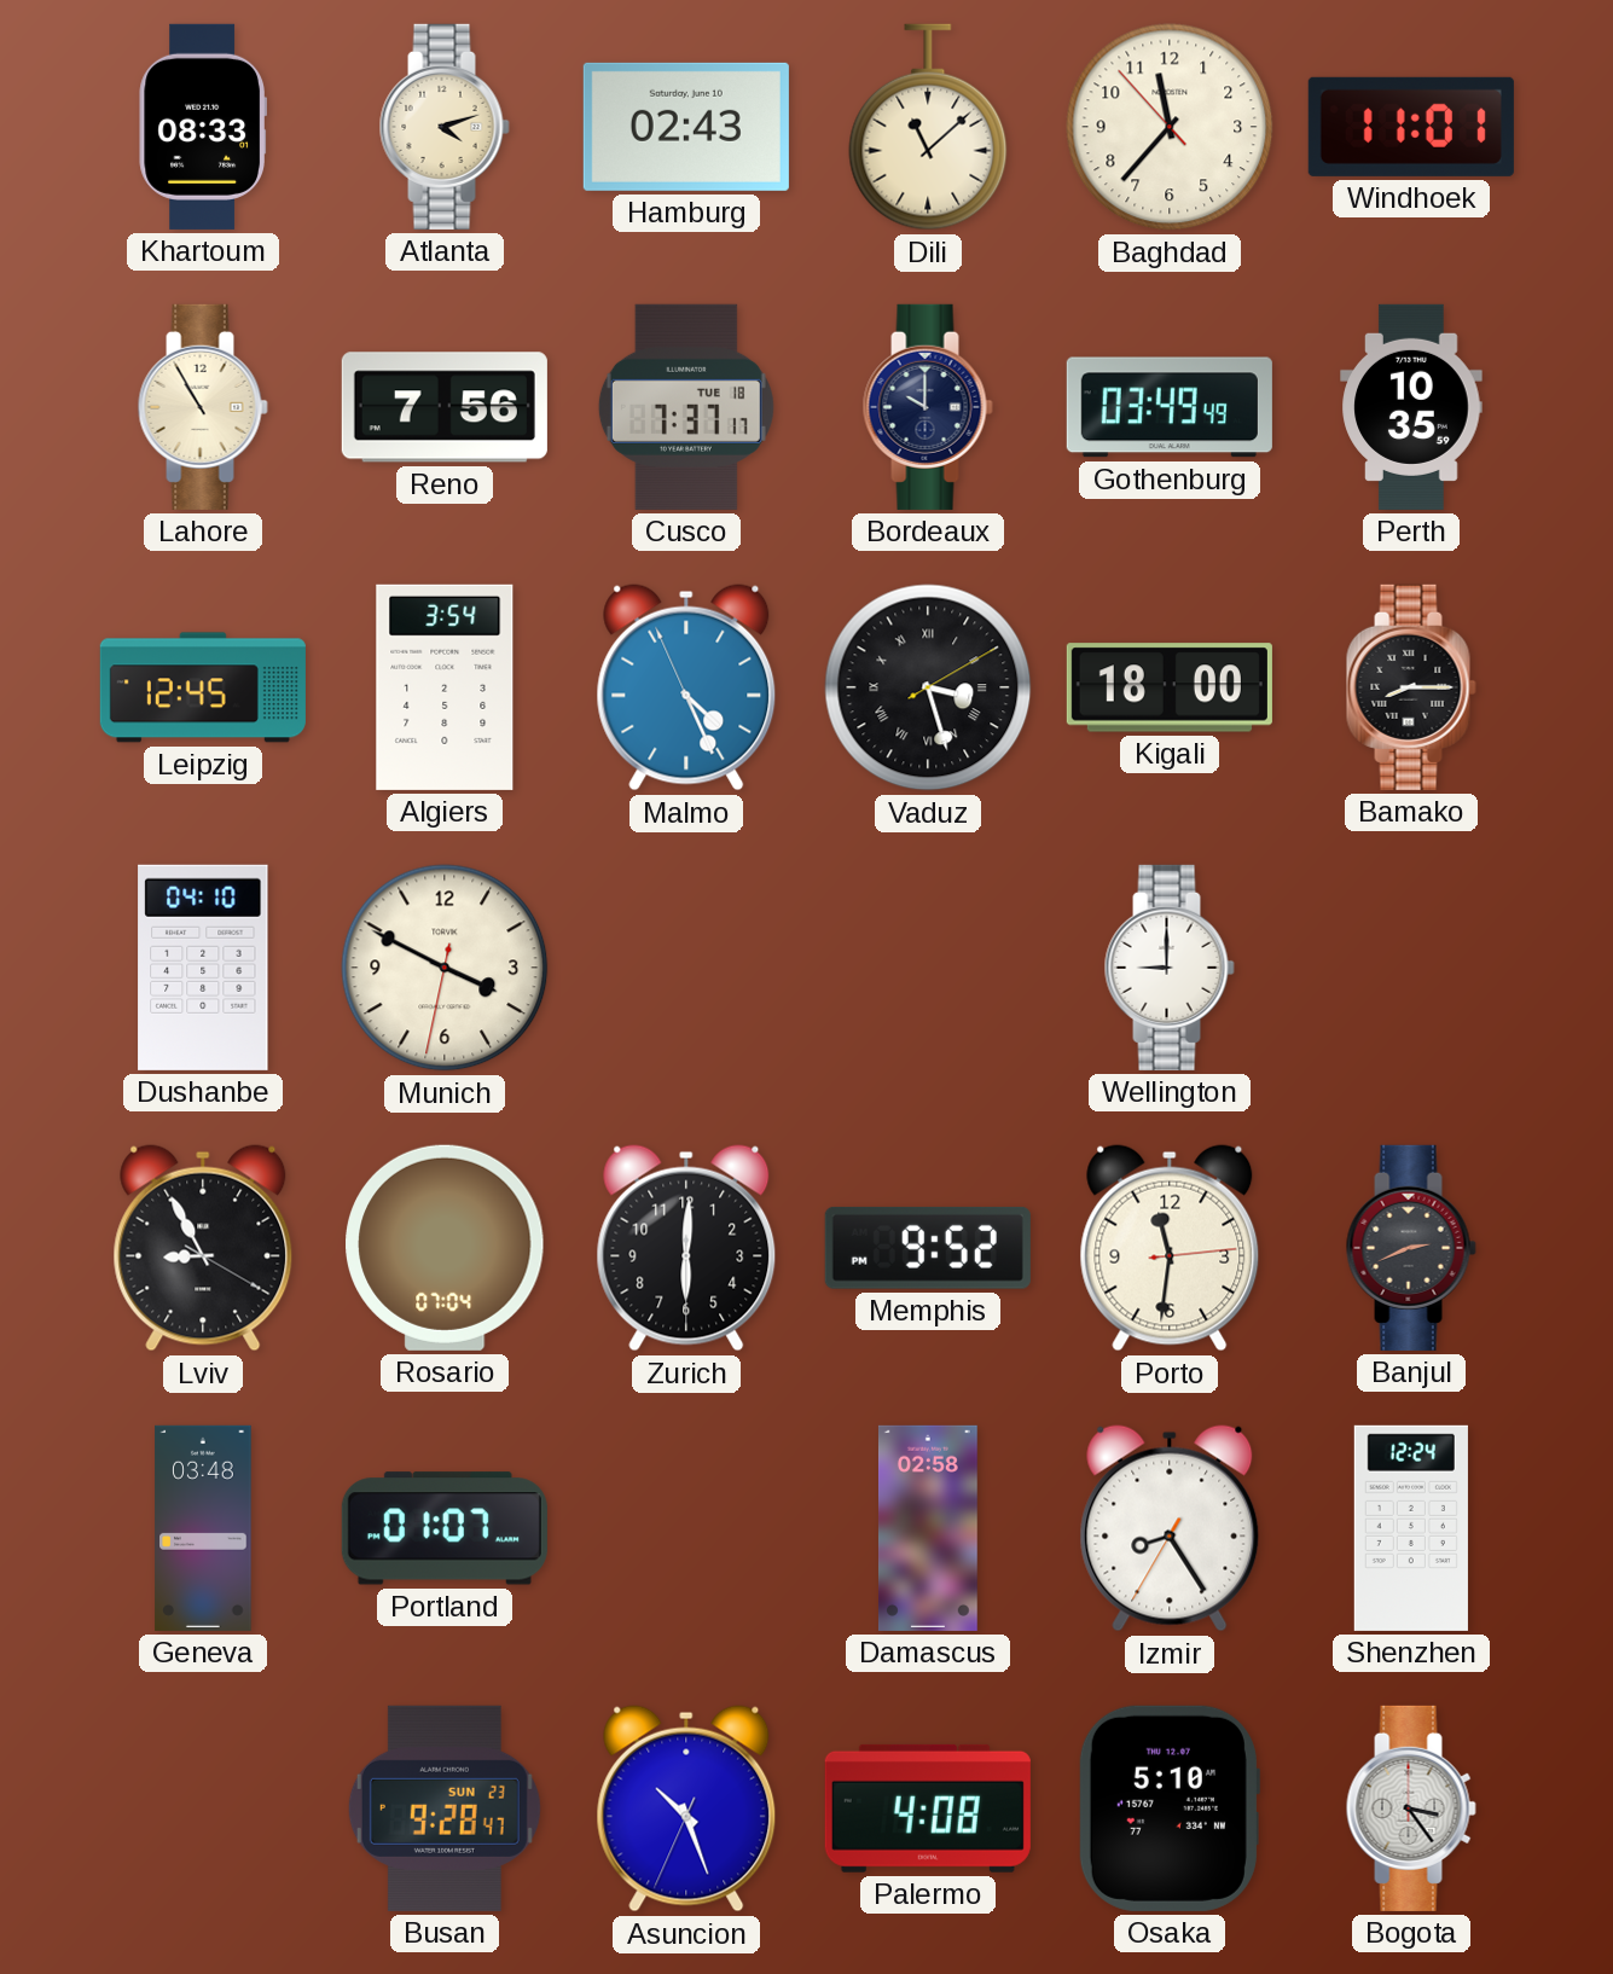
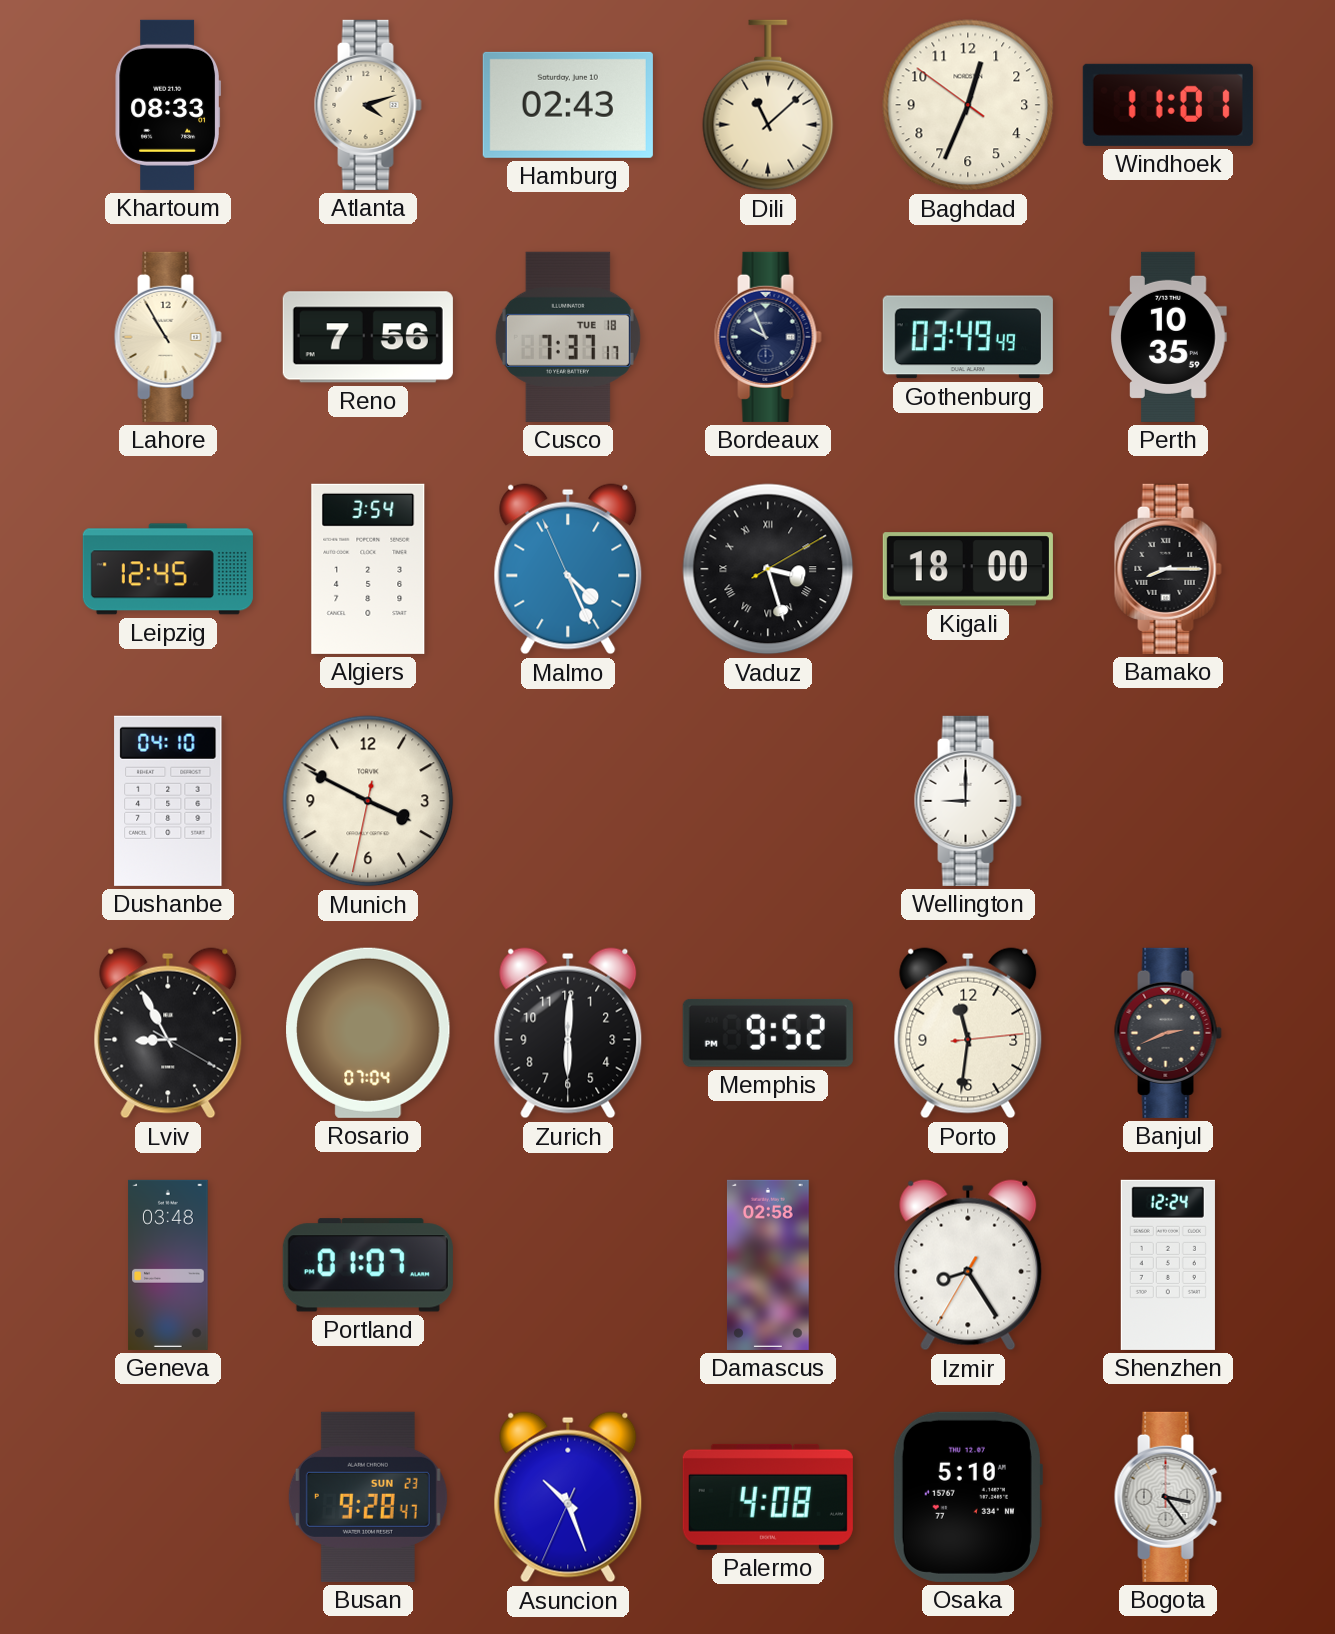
Baghdad: 11:36 -> 12:33 (968, 105)
Bordeaux: 10:00 -> 9:56 (768, 337)
